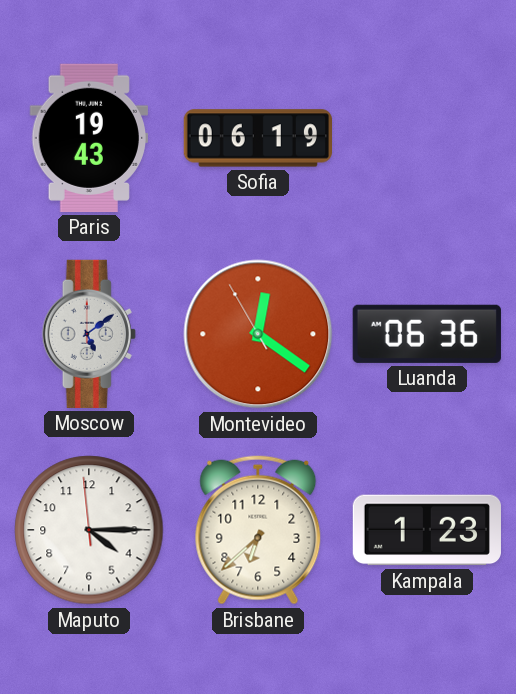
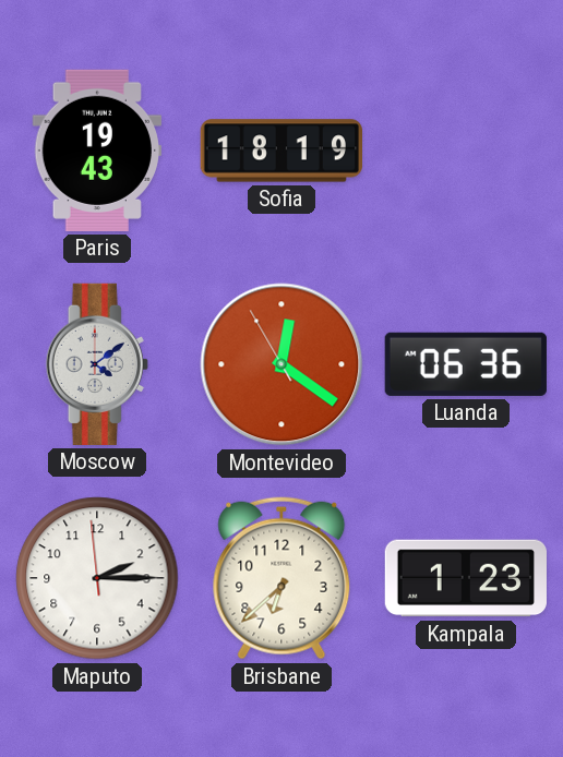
Sofia: 06:19 -> 18:19 (280, 151)
Moscow: 5:09 -> 4:09 (97, 364)
Maputo: 4:14 -> 2:14 (97, 578)
